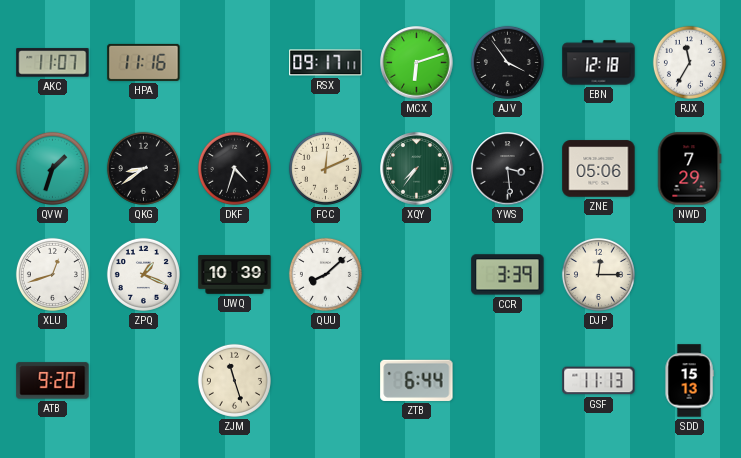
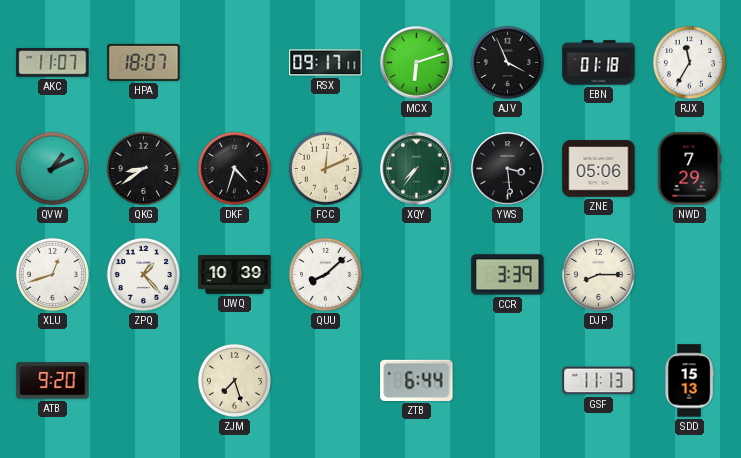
HPA: 11:16 -> 18:07 (144, 62)
AJV: 3:54 -> 3:56 (507, 62)
EBN: 12:18 -> 01:18 (599, 63)
QVW: 1:33 -> 1:11 (52, 168)
ZPQ: 1:19 -> 1:23 (143, 274)
DJP: 12:15 -> 8:15 (598, 274)
ZJM: 11:27 -> 7:27 (234, 380)
